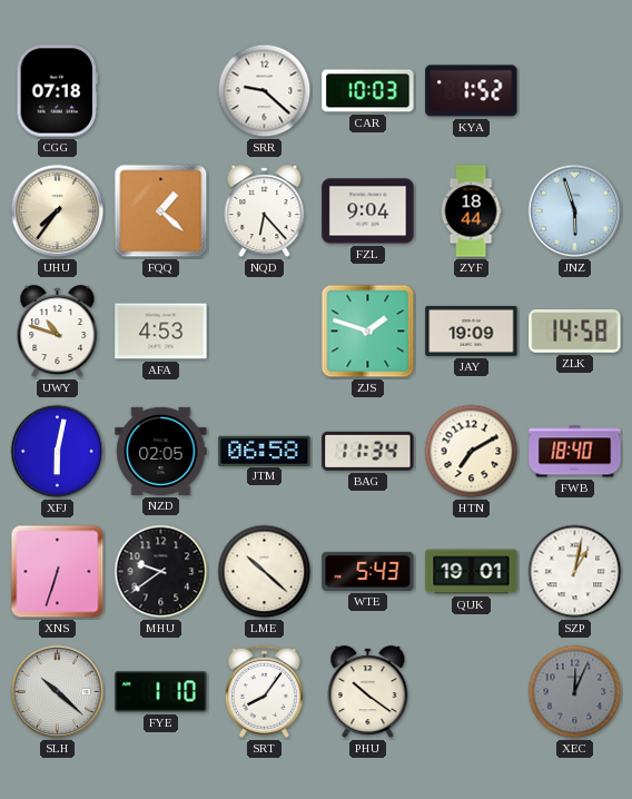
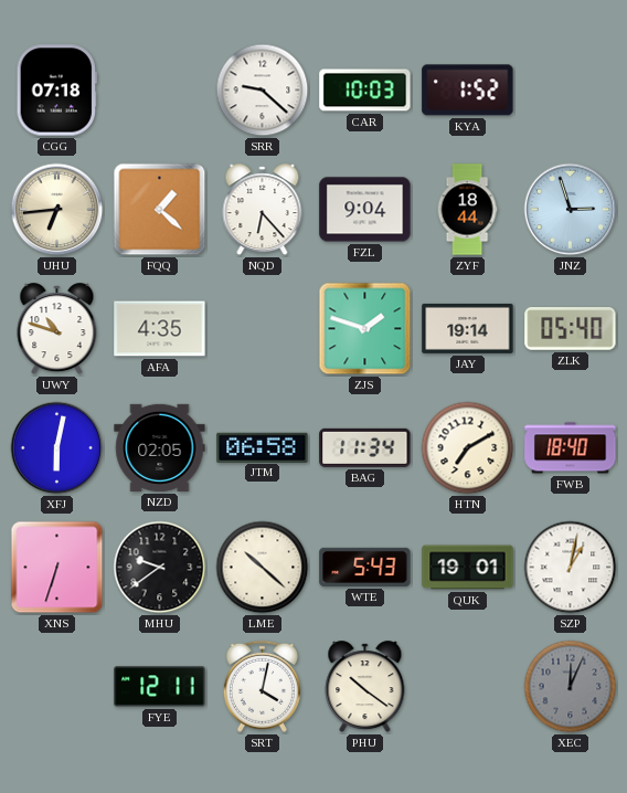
UHU: 7:36 -> 6:44 (57, 210)
JNZ: 5:57 -> 2:57 (571, 210)
AFA: 4:53 -> 4:35 (160, 329)
JAY: 19:09 -> 19:14 (468, 328)
ZLK: 14:58 -> 05:40 (571, 329)
SLH: 10:22 -> none (58, 692)
FYE: 1:10 -> 12:11 (160, 687)
SRT: 8:06 -> 4:02 (262, 686)
